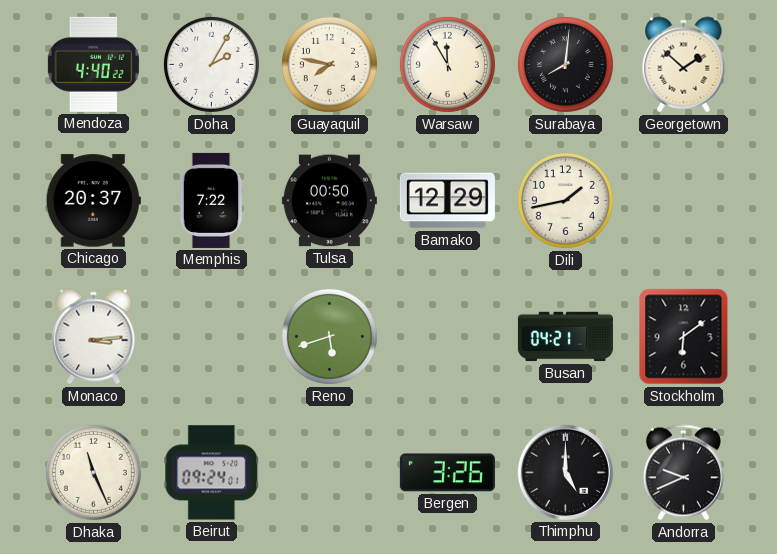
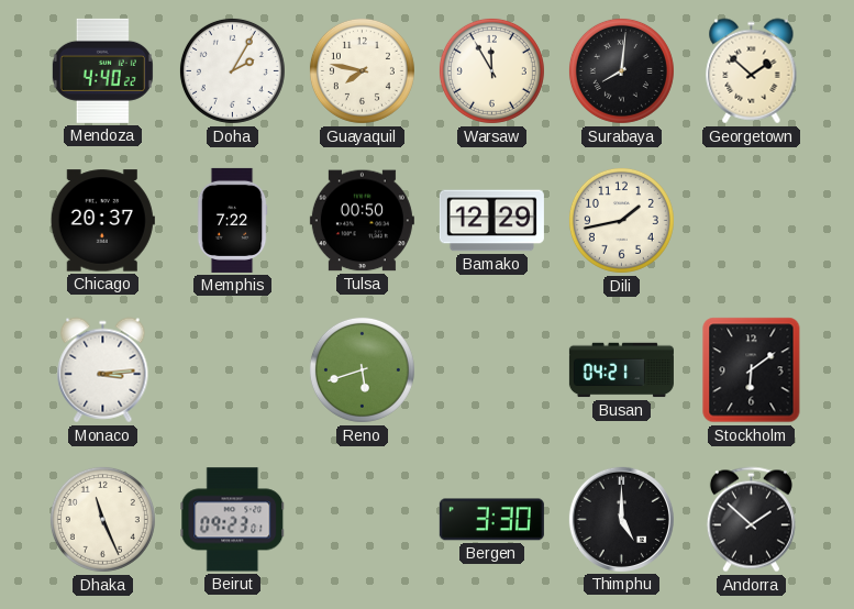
Beirut: 09:24 -> 09:23 (233, 520)
Bergen: 3:26 -> 3:30 (491, 520)
Andorra: 9:41 -> 1:52 (751, 520)
